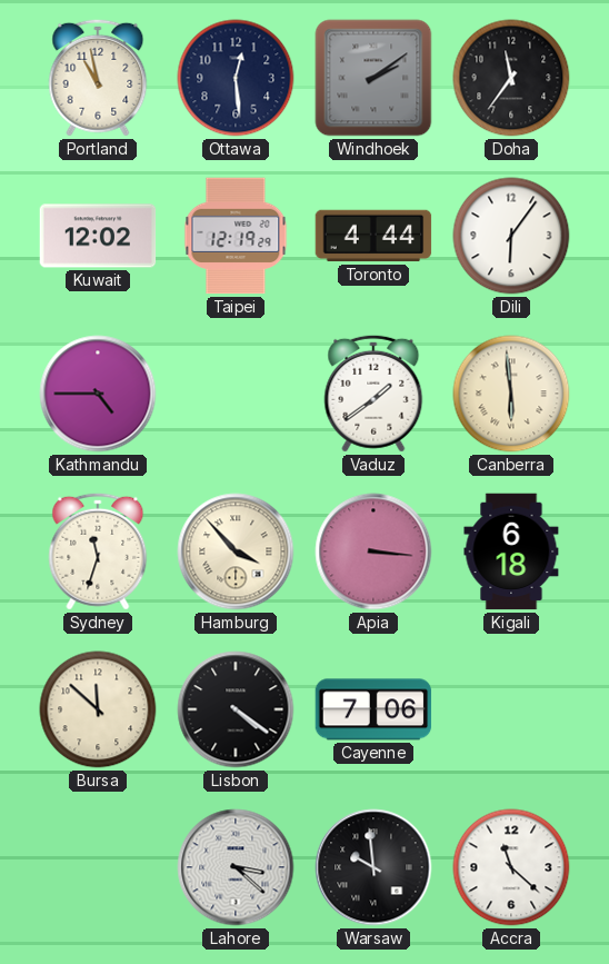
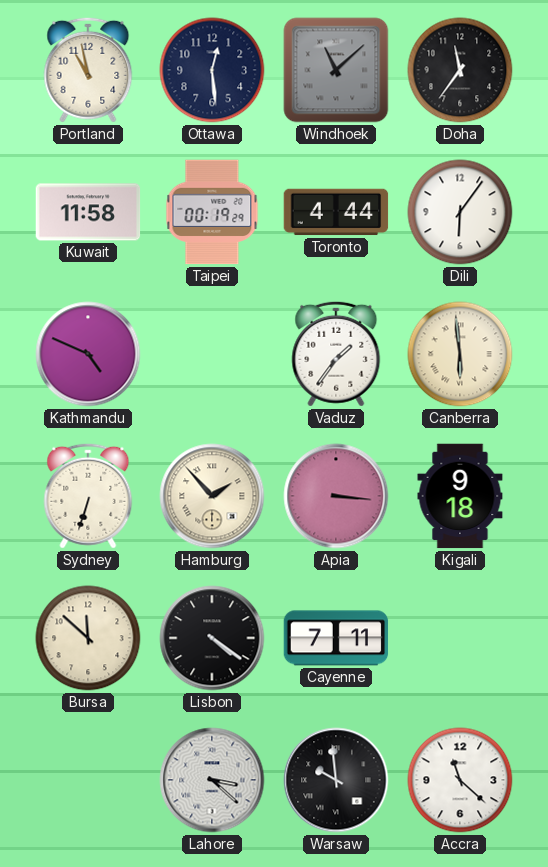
Windhoek: 2:09 -> 11:08 (336, 70)
Kuwait: 12:02 -> 11:58 (88, 212)
Taipei: 12:19 -> 00:19 (212, 212)
Kathmandu: 4:45 -> 4:49 (88, 354)
Vaduz: 1:39 -> 1:36 (336, 354)
Sydney: 11:33 -> 6:33 (88, 496)
Hamburg: 3:53 -> 1:53 (212, 496)
Kigali: 6:18 -> 9:18 (460, 496)
Cayenne: 7:06 -> 7:11 (336, 638)
